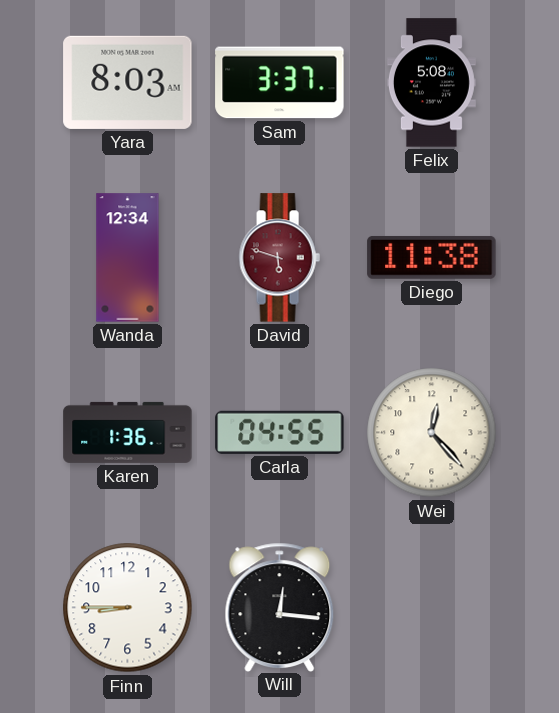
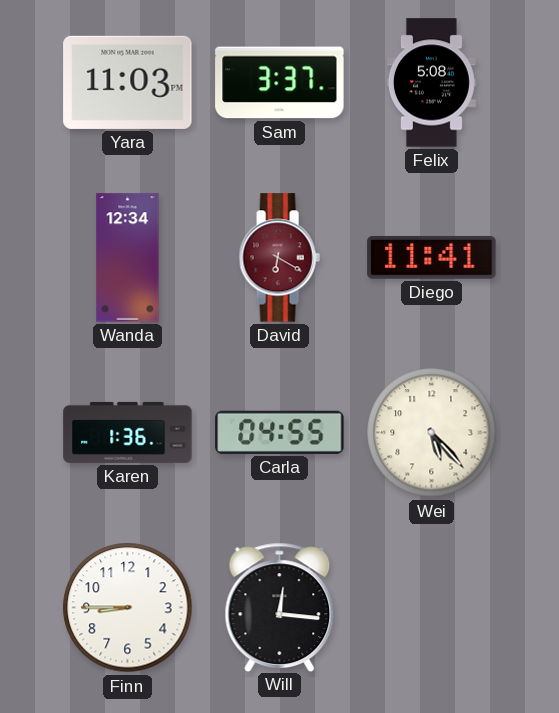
Yara: 8:03 -> 11:03 (128, 82)
David: 5:48 -> 6:20 (279, 258)
Diego: 11:38 -> 11:41 (432, 258)
Wei: 12:23 -> 5:23 (432, 433)
